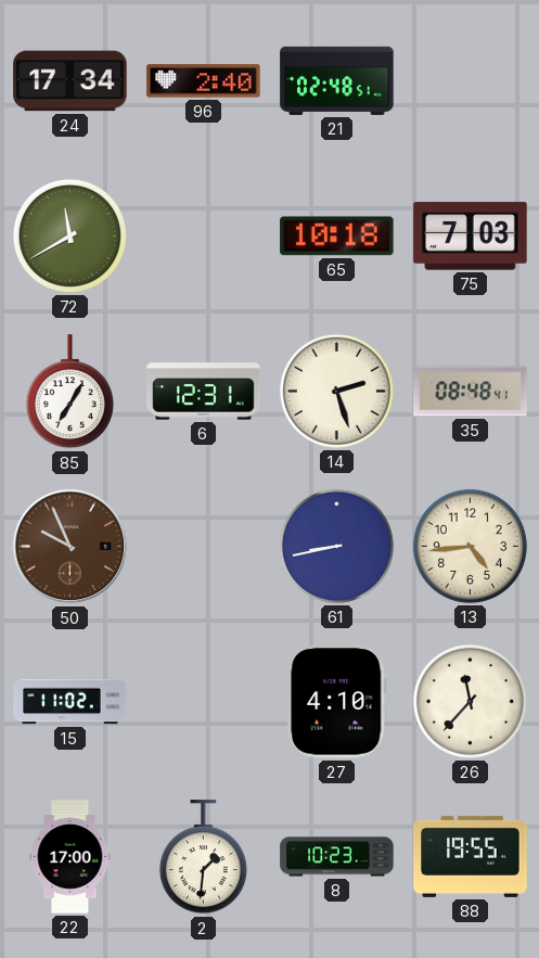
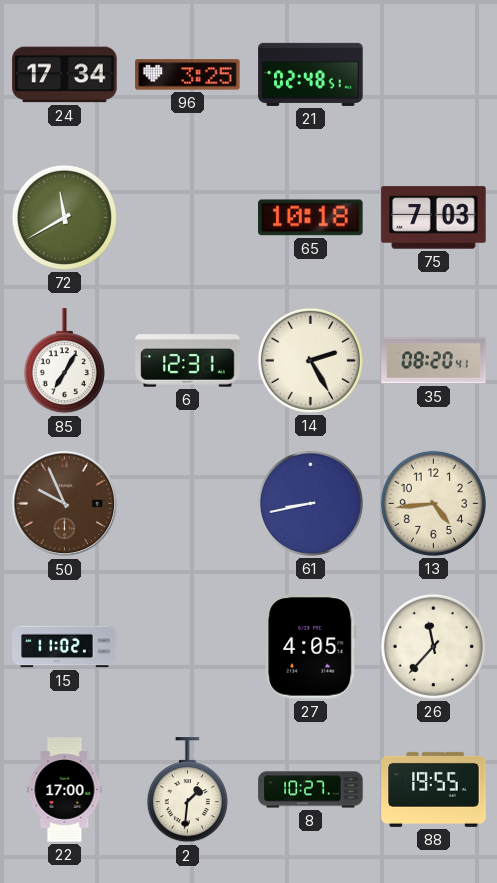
96: 2:40 -> 3:25 (188, 75)
14: 2:27 -> 2:25 (310, 360)
35: 08:48 -> 08:20 (434, 361)
27: 4:10 -> 4:05 (311, 647)
8: 10:23 -> 10:27 (311, 790)
